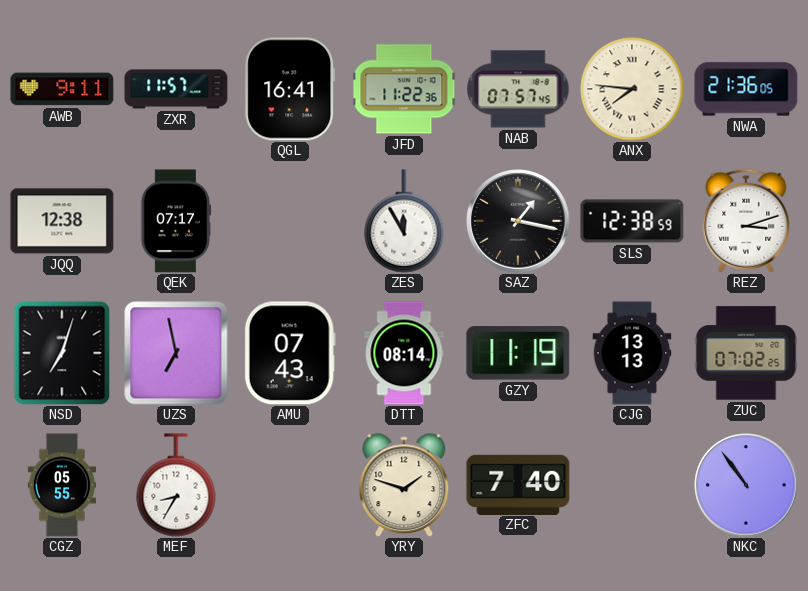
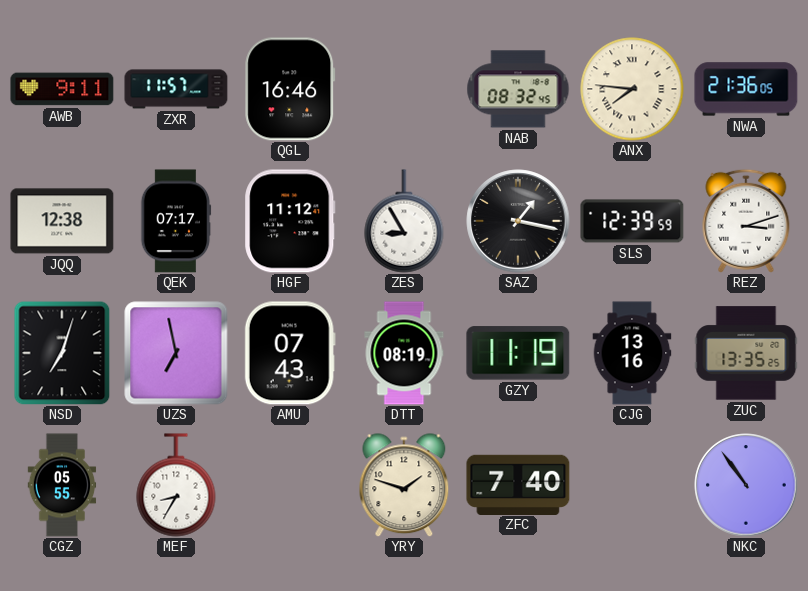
QGL: 16:41 -> 16:46 (290, 89)
JFD: 11:22 -> none (404, 89)
NAB: 07:57 -> 08:32 (518, 89)
HGF: none -> 11:12 (290, 221)
ZES: 11:55 -> 8:55 (404, 221)
SLS: 12:38 -> 12:39 (632, 221)
DTT: 08:14 -> 08:19 (404, 353)
CJG: 13:13 -> 13:16 (632, 353)
ZUC: 07:02 -> 13:35 (746, 353)
